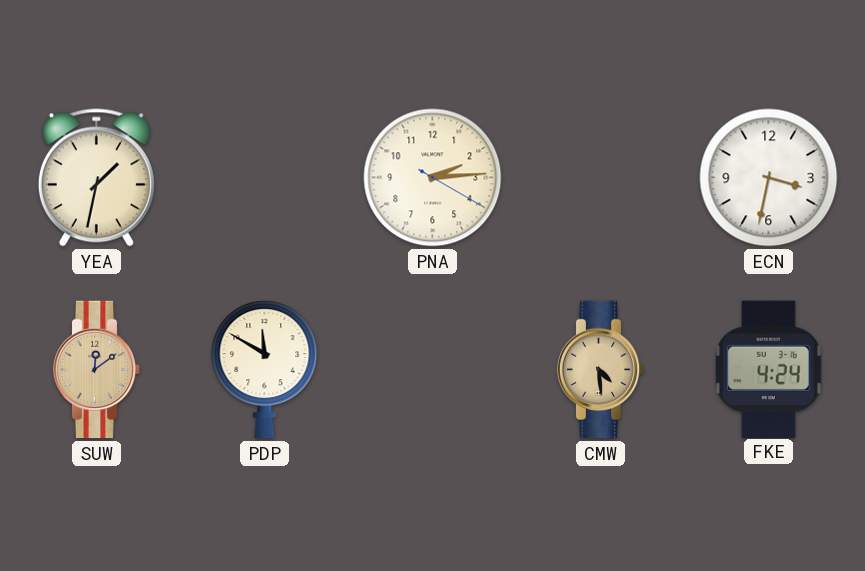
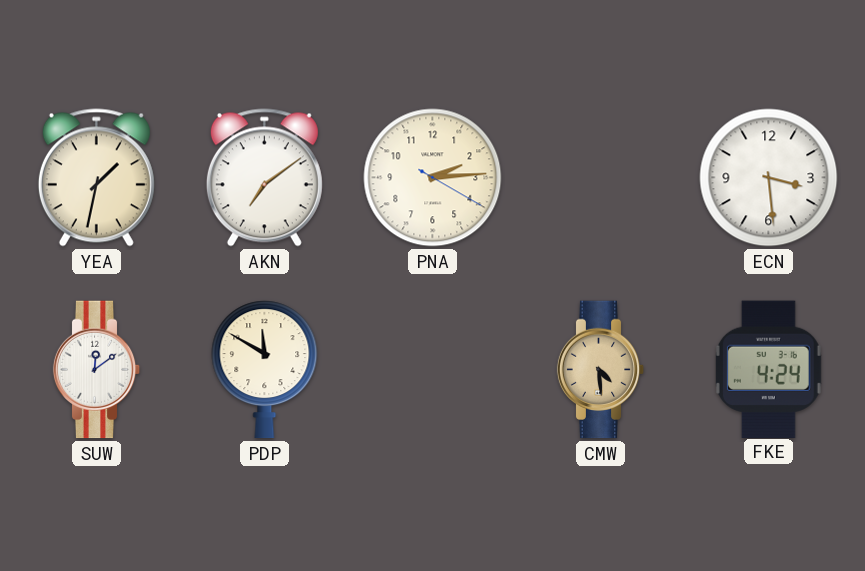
AKN: none -> 7:09 (264, 178)
ECN: 3:32 -> 3:29 (769, 178)
SUW dial: champagne -> white (97, 370)
